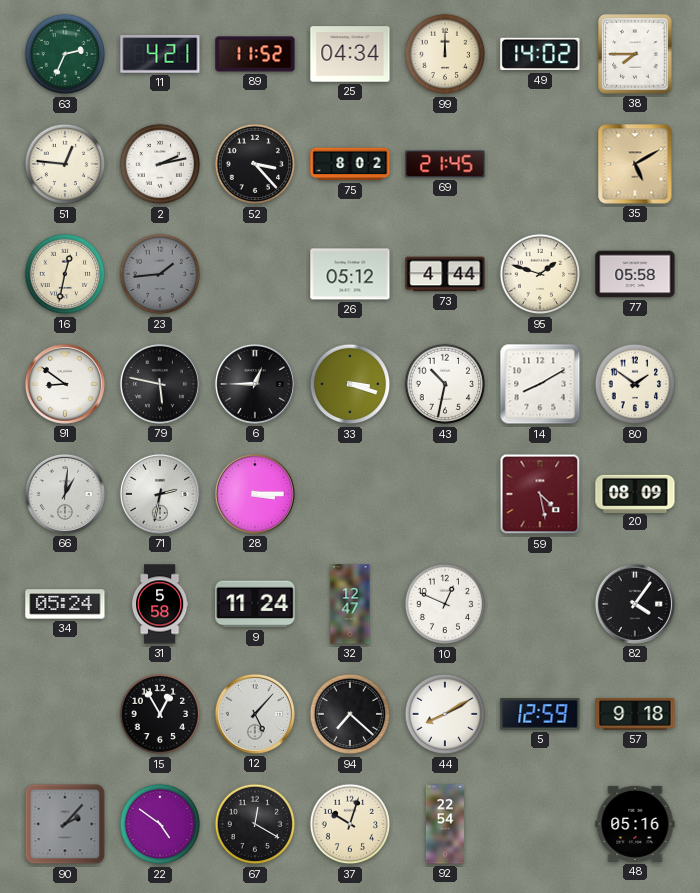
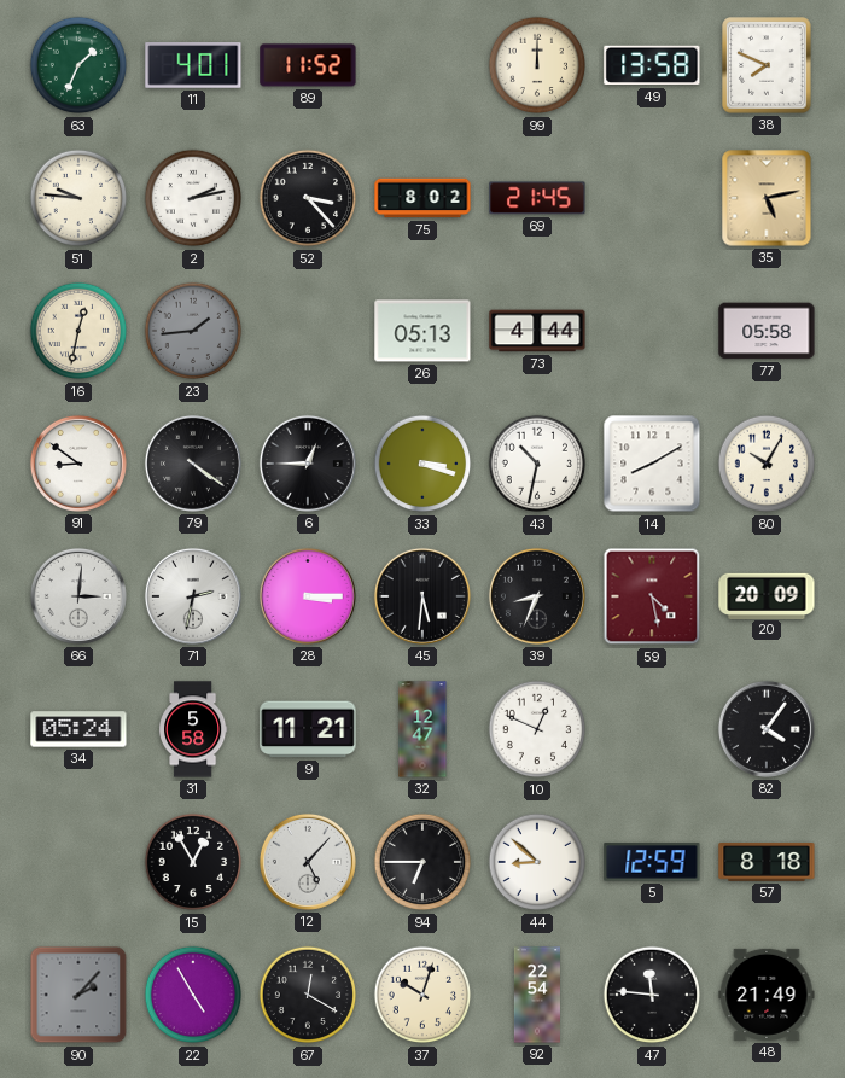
63: 2:34 -> 1:34 (78, 65)
11: 4:21 -> 4:01 (193, 65)
25: 04:34 -> none (350, 54)
49: 14:02 -> 13:58 (652, 65)
38: 7:45 -> 7:49 (767, 65)
51: 12:46 -> 9:46 (78, 198)
35: 5:10 -> 5:13 (767, 198)
26: 05:12 -> 05:13 (422, 331)
95: 1:48 -> none (540, 274)
79: 5:47 -> 4:21 (193, 464)
80: 1:51 -> 10:05 (767, 464)
66: 1:01 -> 3:01 (78, 596)
45: none -> 5:31 (422, 596)
39: none -> 8:34 (537, 596)
20: 08:09 -> 20:09 (767, 595)
9: 11:24 -> 11:21 (308, 729)
94: 7:22 -> 6:45 (422, 862)
44: 8:10 -> 8:52 (537, 862)
57: 9:18 -> 8:18 (767, 862)
22: 4:51 -> 4:55 (193, 995)
47: none -> 11:46 (652, 995)
48: 05:16 -> 21:49 (767, 995)
